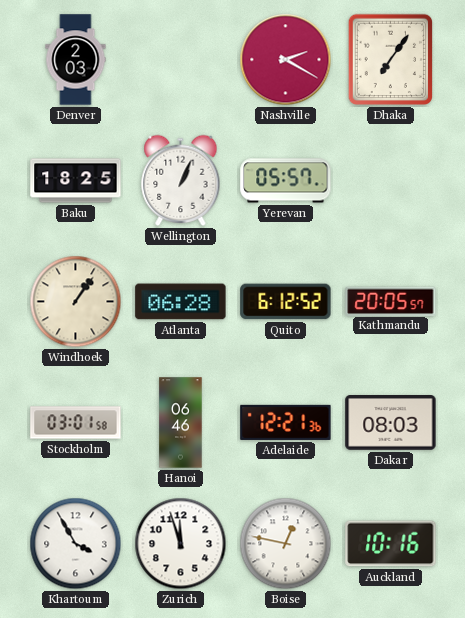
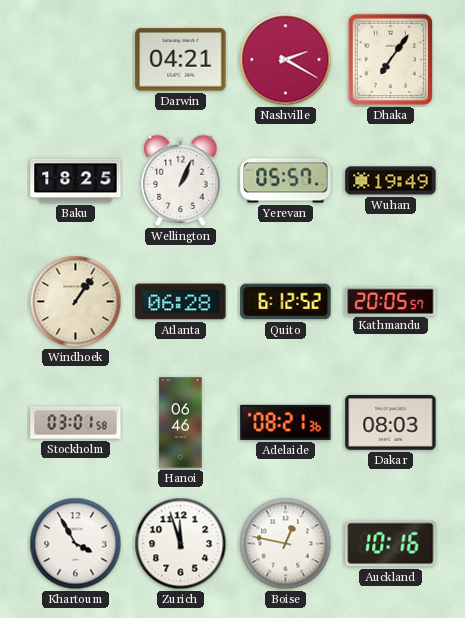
Denver: 2:03 -> none (76, 60)
Darwin: none -> 04:21 (181, 60)
Wuhan: none -> 19:49 (391, 181)
Adelaide: 12:21 -> 08:21 (286, 422)
